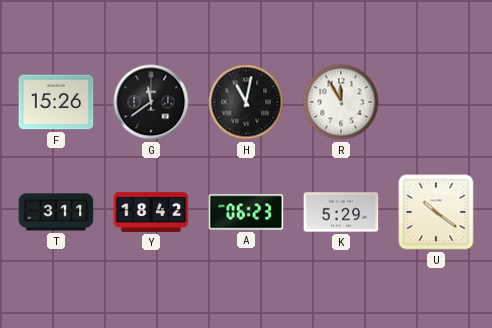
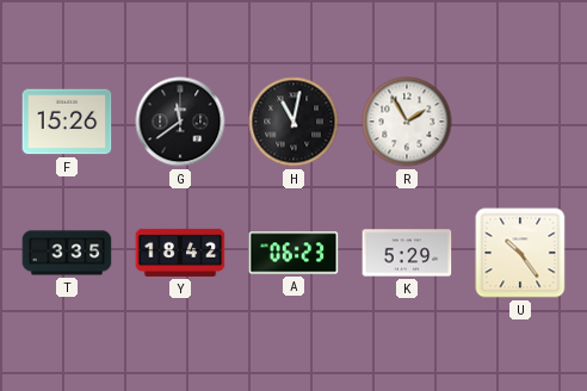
R: 11:55 -> 1:55 (407, 122)
T: 3:11 -> 3:35 (67, 253)
U: 10:21 -> 10:24 (520, 253)
